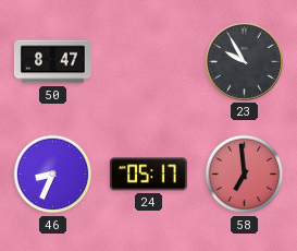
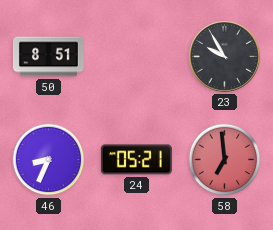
50: 8:47 -> 8:51 (48, 57)
24: 05:17 -> 05:21 (136, 160)
